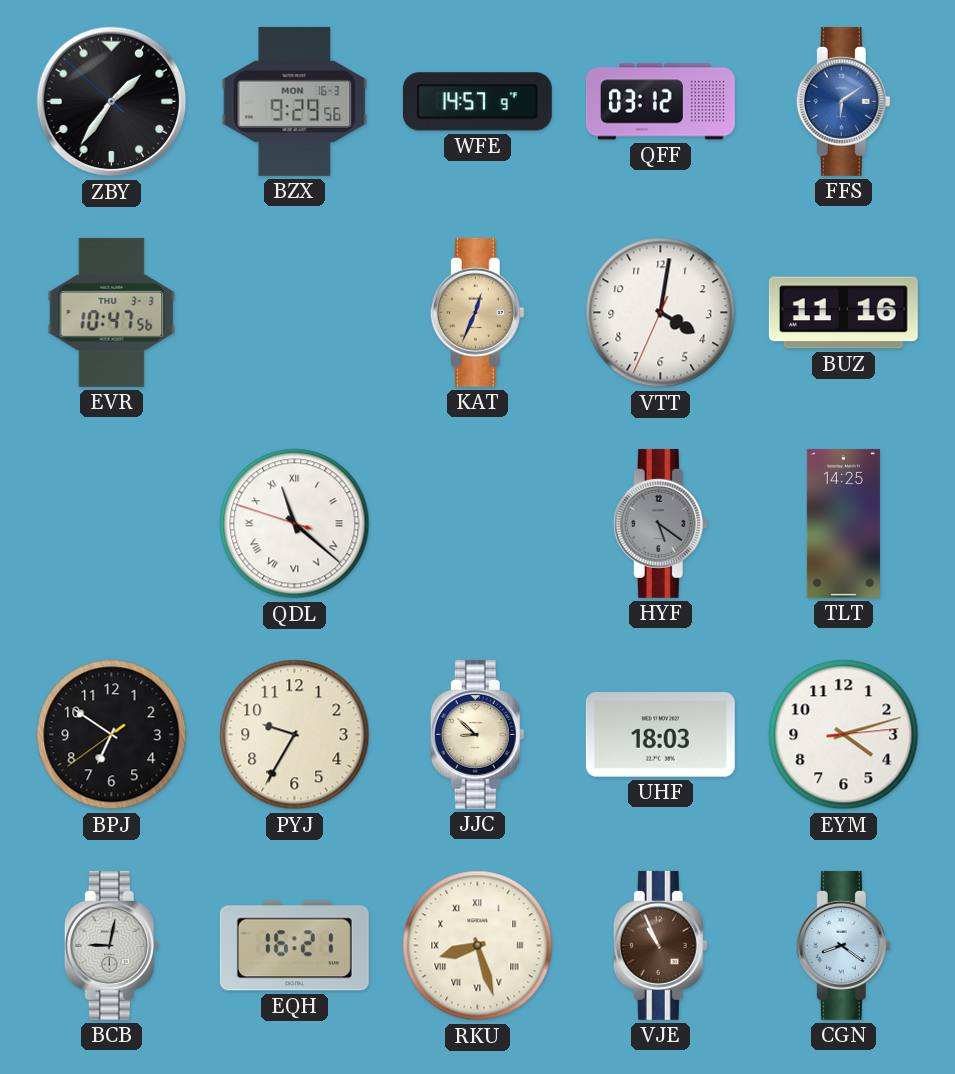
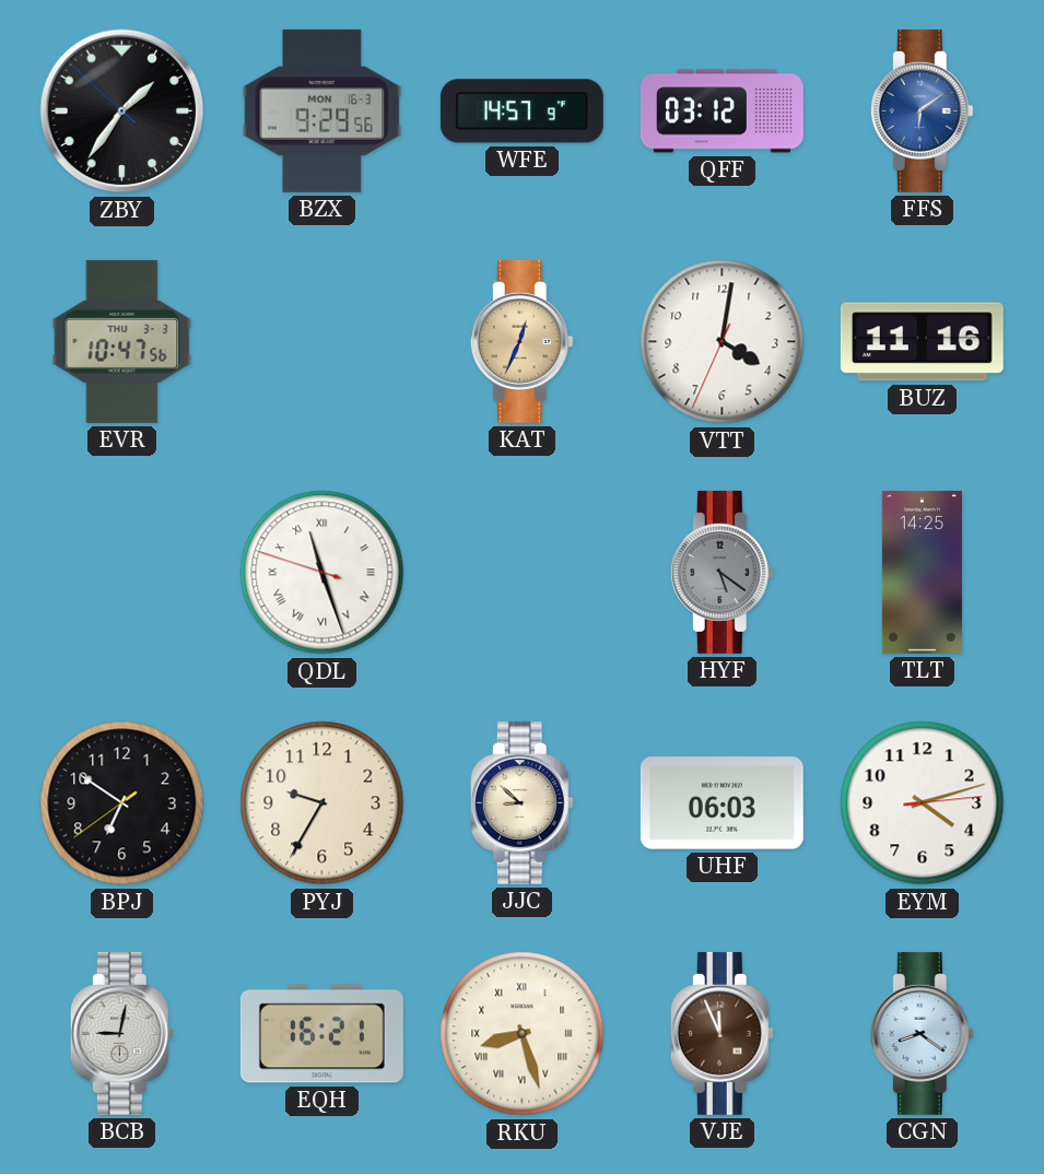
QDL: 11:21 -> 11:26 (322, 573)
UHF: 18:03 -> 06:03 (722, 803)
VJE: 10:56 -> 11:56 (722, 1033)
